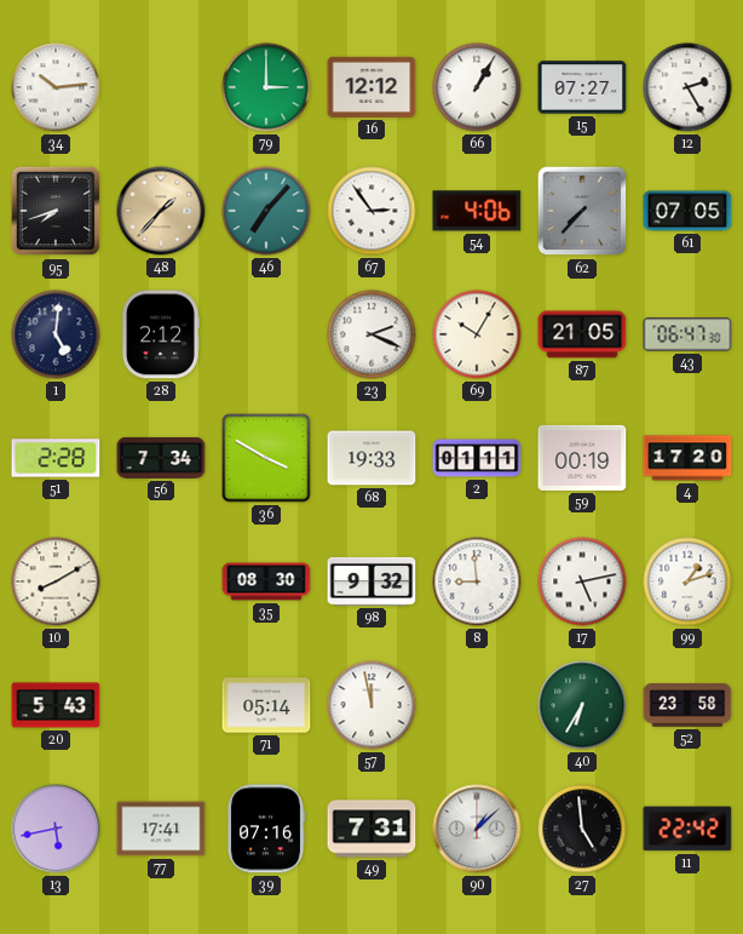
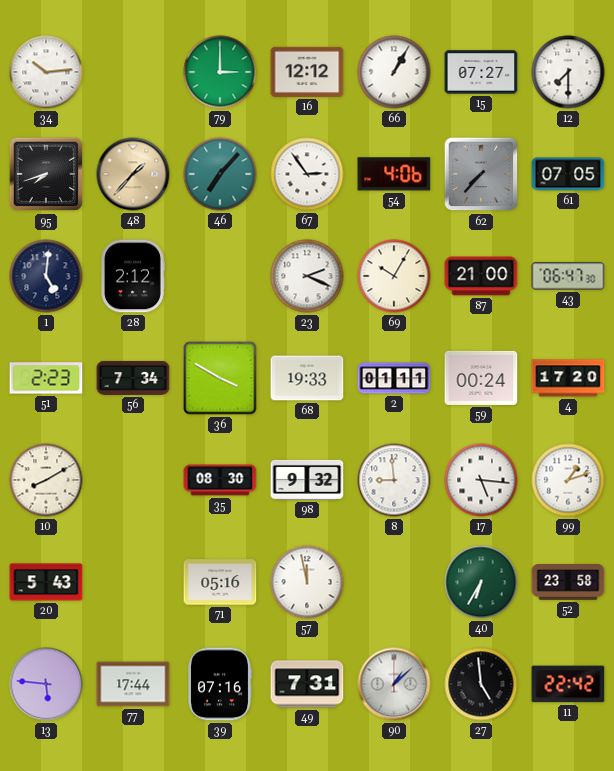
12: 2:25 -> 7:30 (568, 72)
87: 21:05 -> 21:00 (481, 276)
51: 2:28 -> 2:23 (46, 378)
59: 00:19 -> 00:24 (481, 378)
17: 5:13 -> 5:16 (481, 480)
71: 05:14 -> 05:16 (220, 582)
13: 5:43 -> 5:46 (46, 684)
77: 17:41 -> 17:44 (133, 684)
